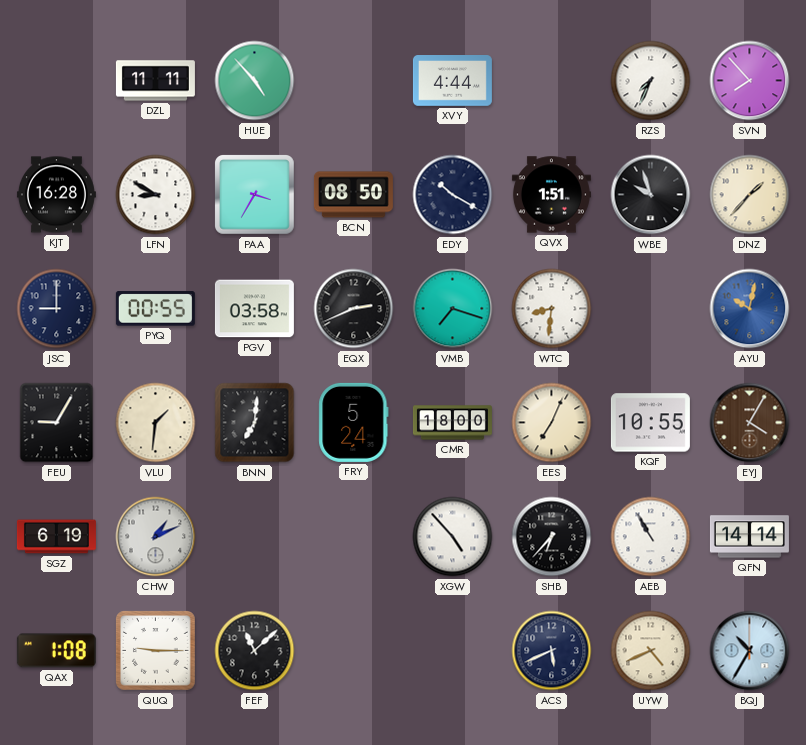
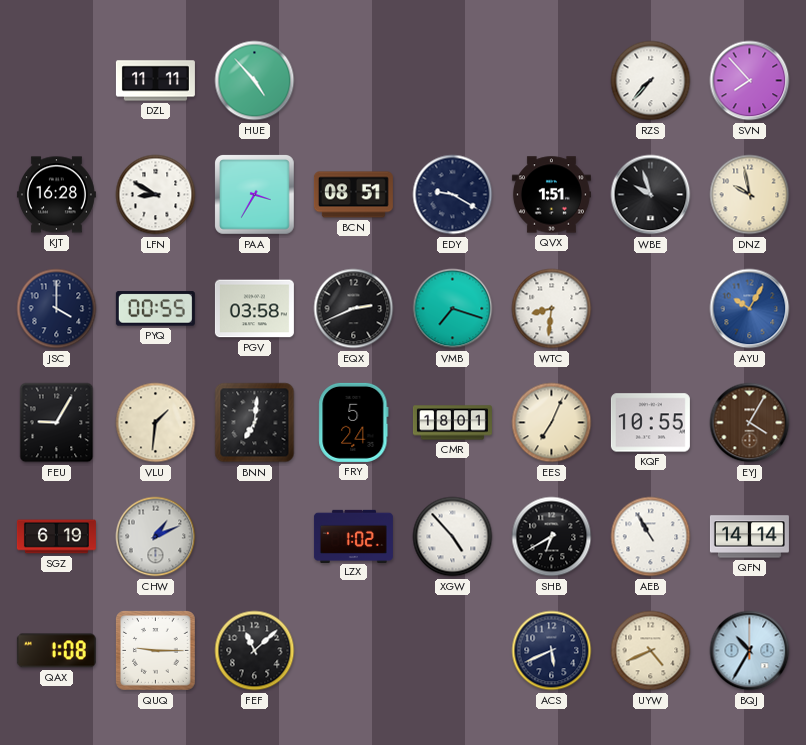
XVY: 4:44 -> none (452, 81)
RZS: 7:34 -> 7:37 (651, 81)
BCN: 08:50 -> 08:51 (353, 195)
EDY: 10:20 -> 9:20 (453, 195)
DNZ: 1:37 -> 9:58 (750, 195)
JSC: 9:00 -> 4:00 (57, 309)
AYU: 10:02 -> 10:05 (750, 309)
CMR: 18:00 -> 18:01 (452, 423)
LZX: none -> 1:02 (353, 536)
SHB: 6:37 -> 6:40 (552, 537)
